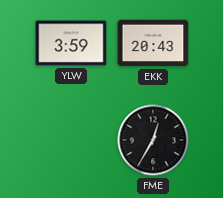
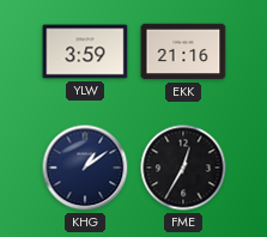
EKK: 20:43 -> 21:16 (183, 51)
KHG: none -> 1:09 (85, 168)
